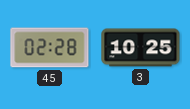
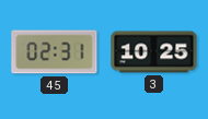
45: 02:28 -> 02:31 (55, 52)
